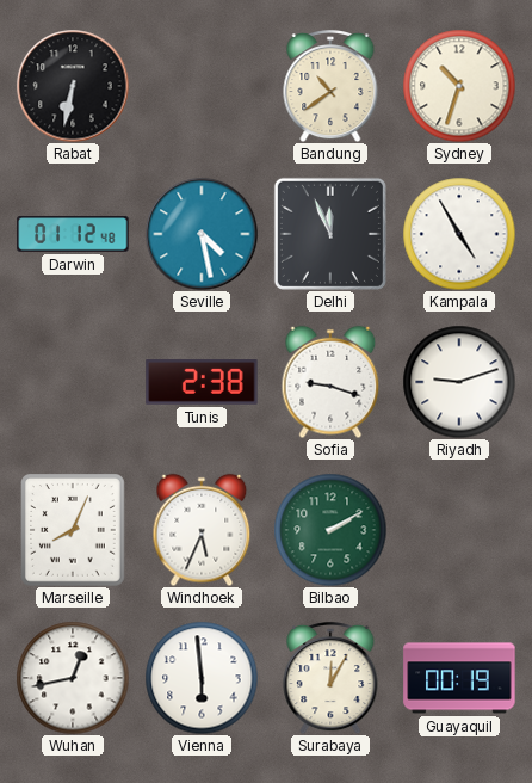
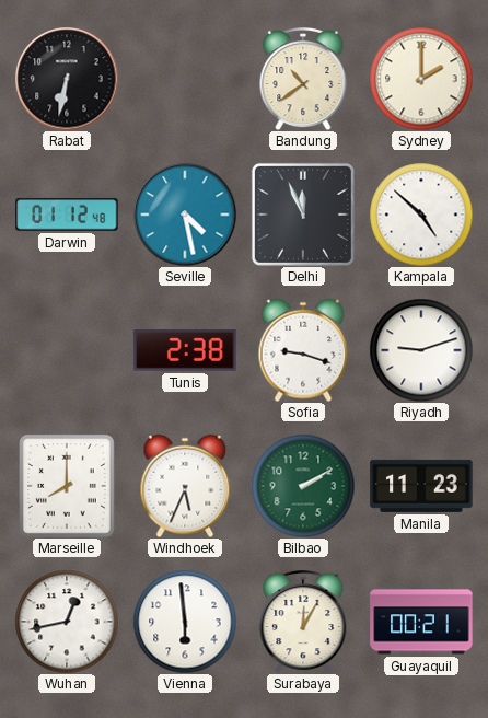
Sydney: 10:33 -> 2:00 (421, 79)
Kampala: 4:55 -> 4:52 (421, 215)
Marseille: 8:04 -> 8:00 (68, 487)
Manila: none -> 11:23 (421, 486)
Guayaquil: 00:19 -> 00:21 (421, 622)
